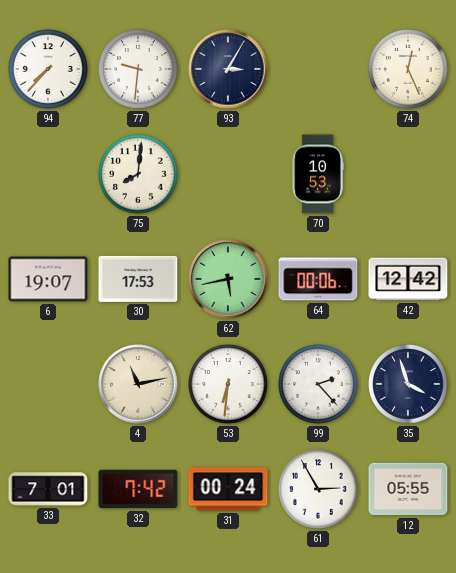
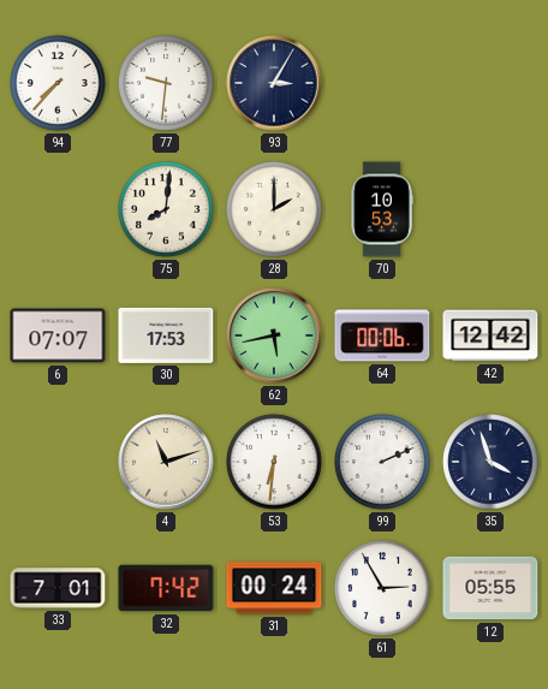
74: 12:26 -> none (408, 69)
28: none -> 2:00 (274, 209)
6: 19:07 -> 07:07 (58, 335)
4: 11:13 -> 11:12 (166, 462)
99: 2:23 -> 2:11 (382, 462)
